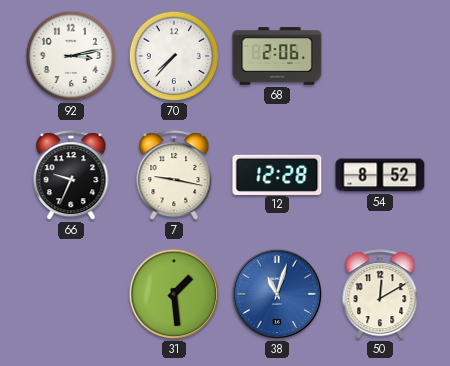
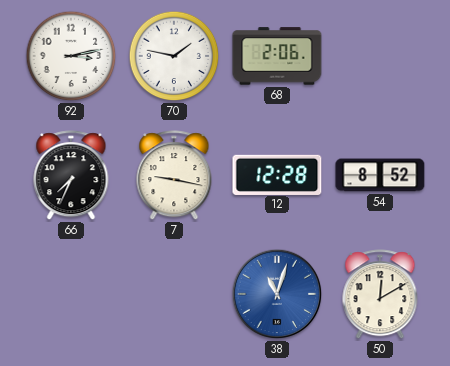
70: 7:37 -> 1:47 (174, 56)
66: 9:34 -> 7:34 (71, 176)
31: 1:29 -> none (174, 294)
